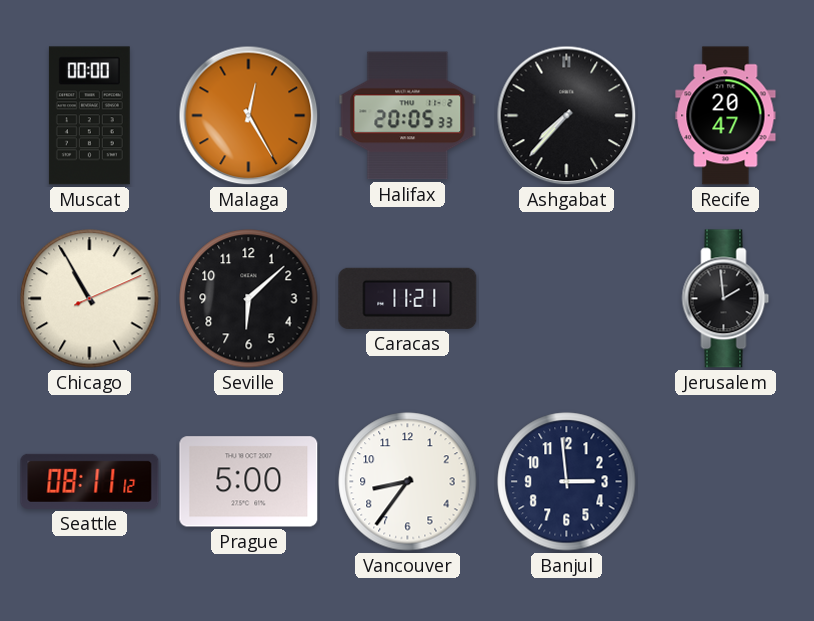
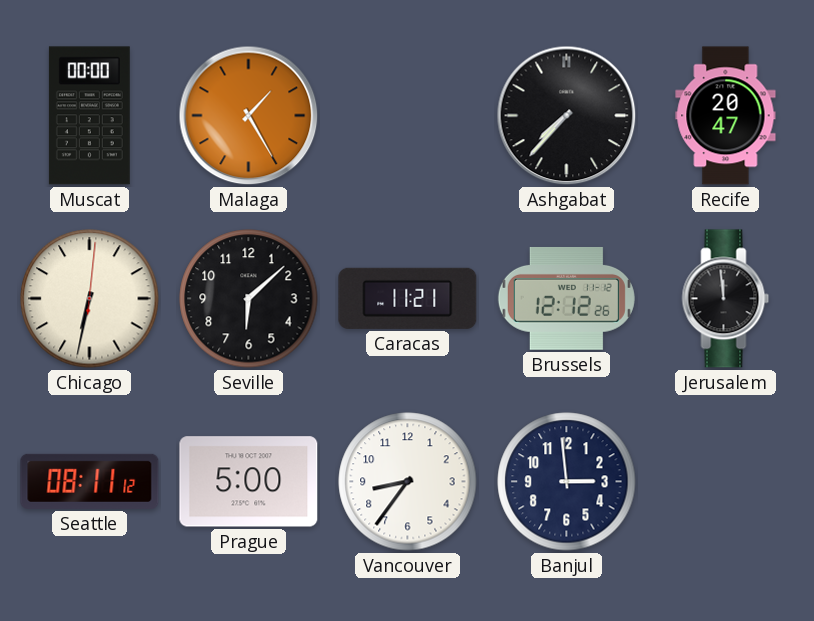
Malaga: 12:25 -> 1:25 (249, 116)
Halifax: 20:05 -> none (408, 116)
Chicago: 10:55 -> 6:32 (90, 299)
Brussels: none -> 12:12 (566, 298)
Jerusalem: 1:59 -> 11:59 (726, 299)
